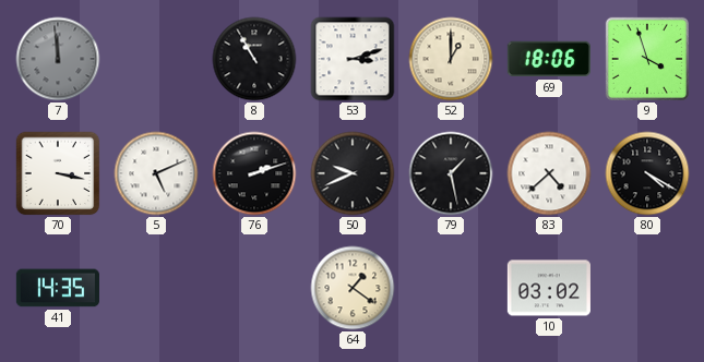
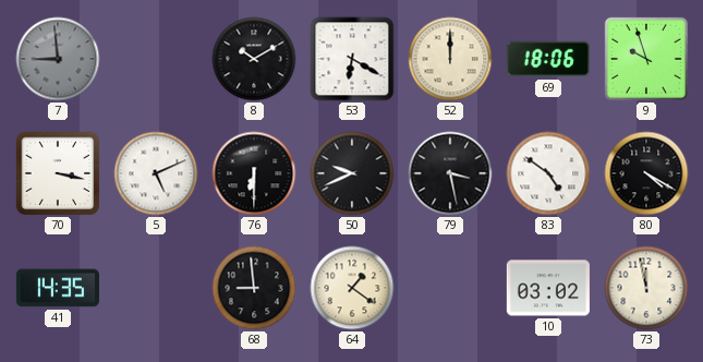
7: 11:59 -> 8:59 (58, 59)
8: 10:55 -> 10:10 (254, 59)
53: 3:12 -> 6:20 (352, 59)
52: 1:00 -> 12:00 (450, 59)
9: 3:57 -> 9:57 (646, 59)
76: 2:12 -> 6:30 (254, 173)
79: 1:28 -> 3:28 (450, 173)
83: 4:38 -> 4:51 (548, 173)
68: none -> 8:59 (254, 288)
73: none -> 11:58 (646, 288)
